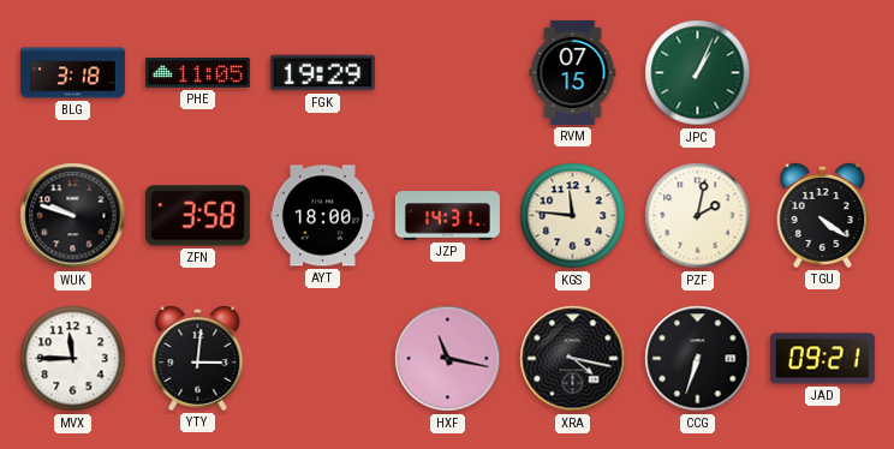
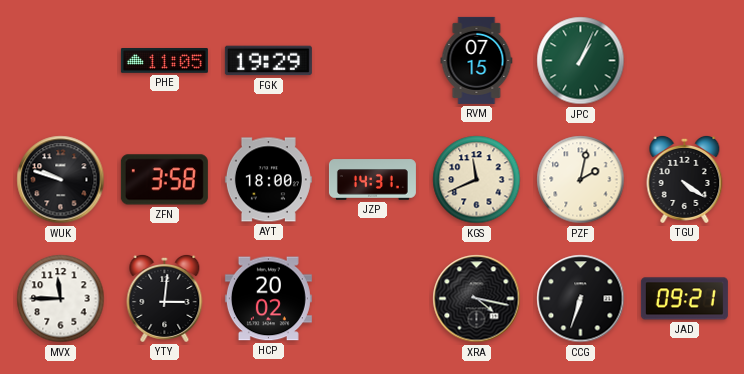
BLG: 3:18 -> none (72, 73)
KGS: 11:46 -> 11:41 (477, 180)
HCP: none -> 20:02 (268, 299)
HXF: 11:17 -> none (448, 359)
